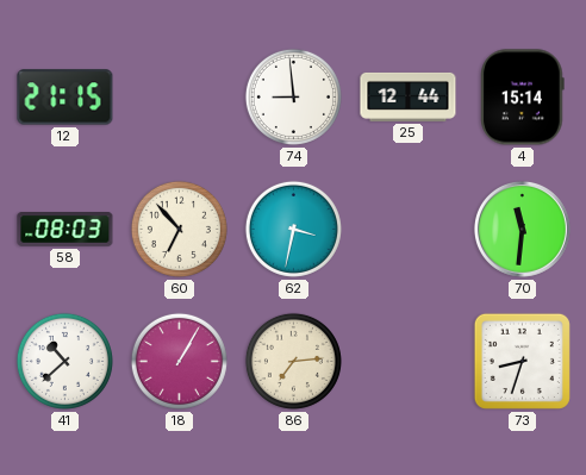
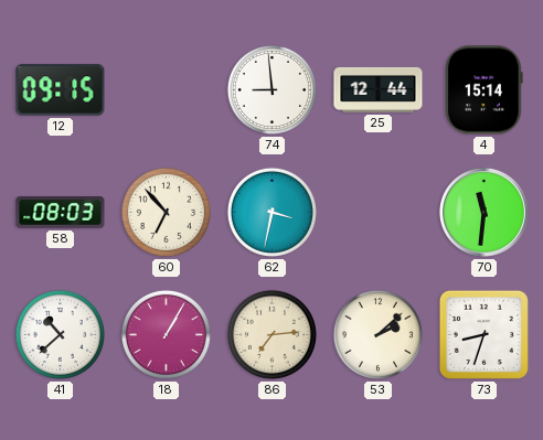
12: 21:15 -> 09:15 (61, 90)
53: none -> 2:08 (377, 334)
